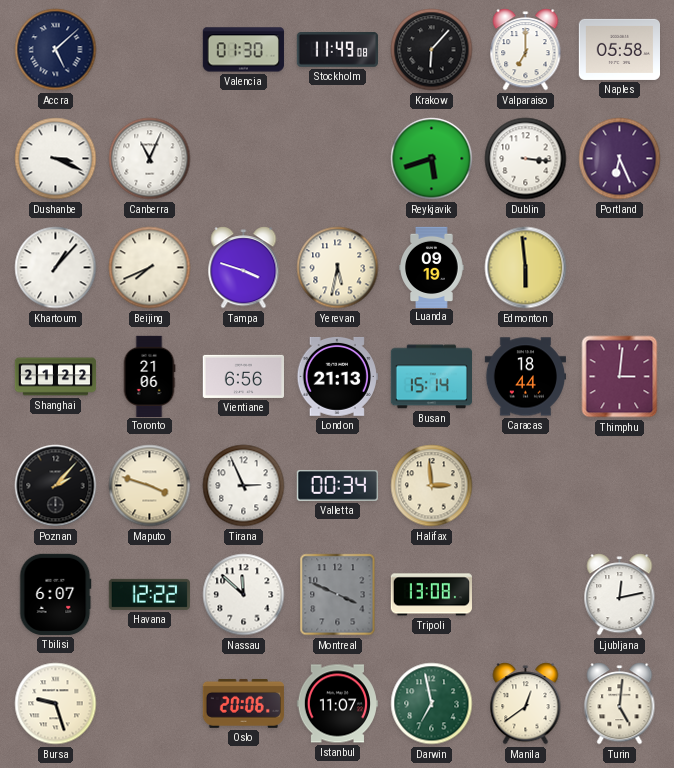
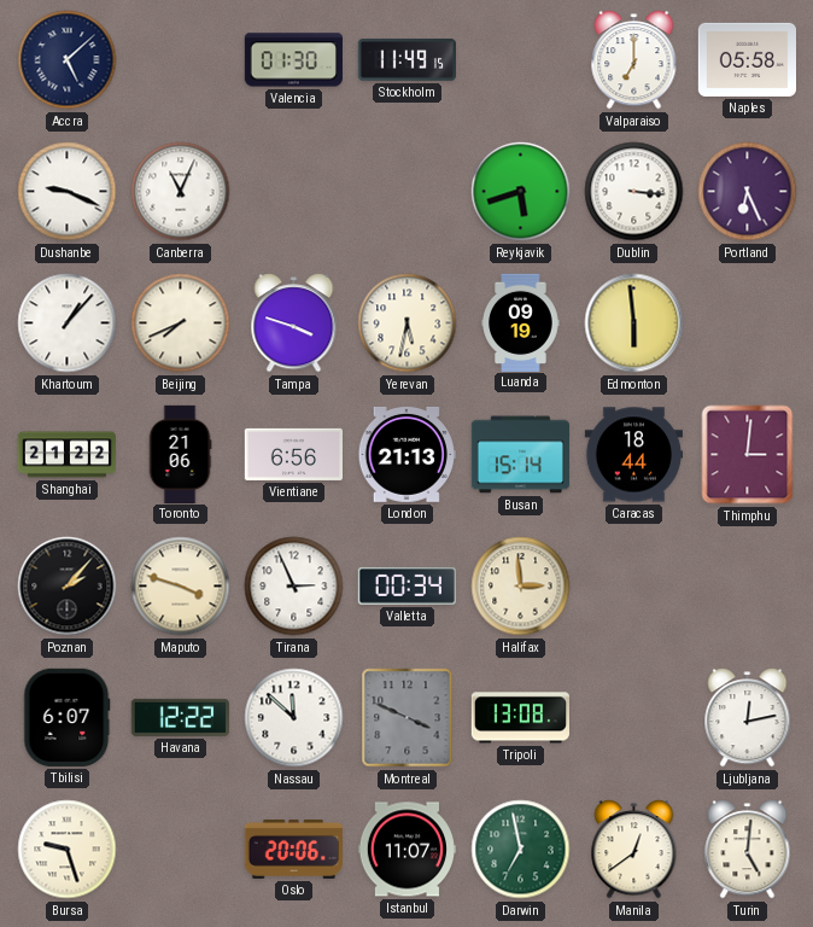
Stockholm: 11:49:08 -> 11:49:15 (406, 60)
Krakow: 6:07 -> none (432, 50)
Dushanbe: 3:19 -> 9:19 (68, 192)
